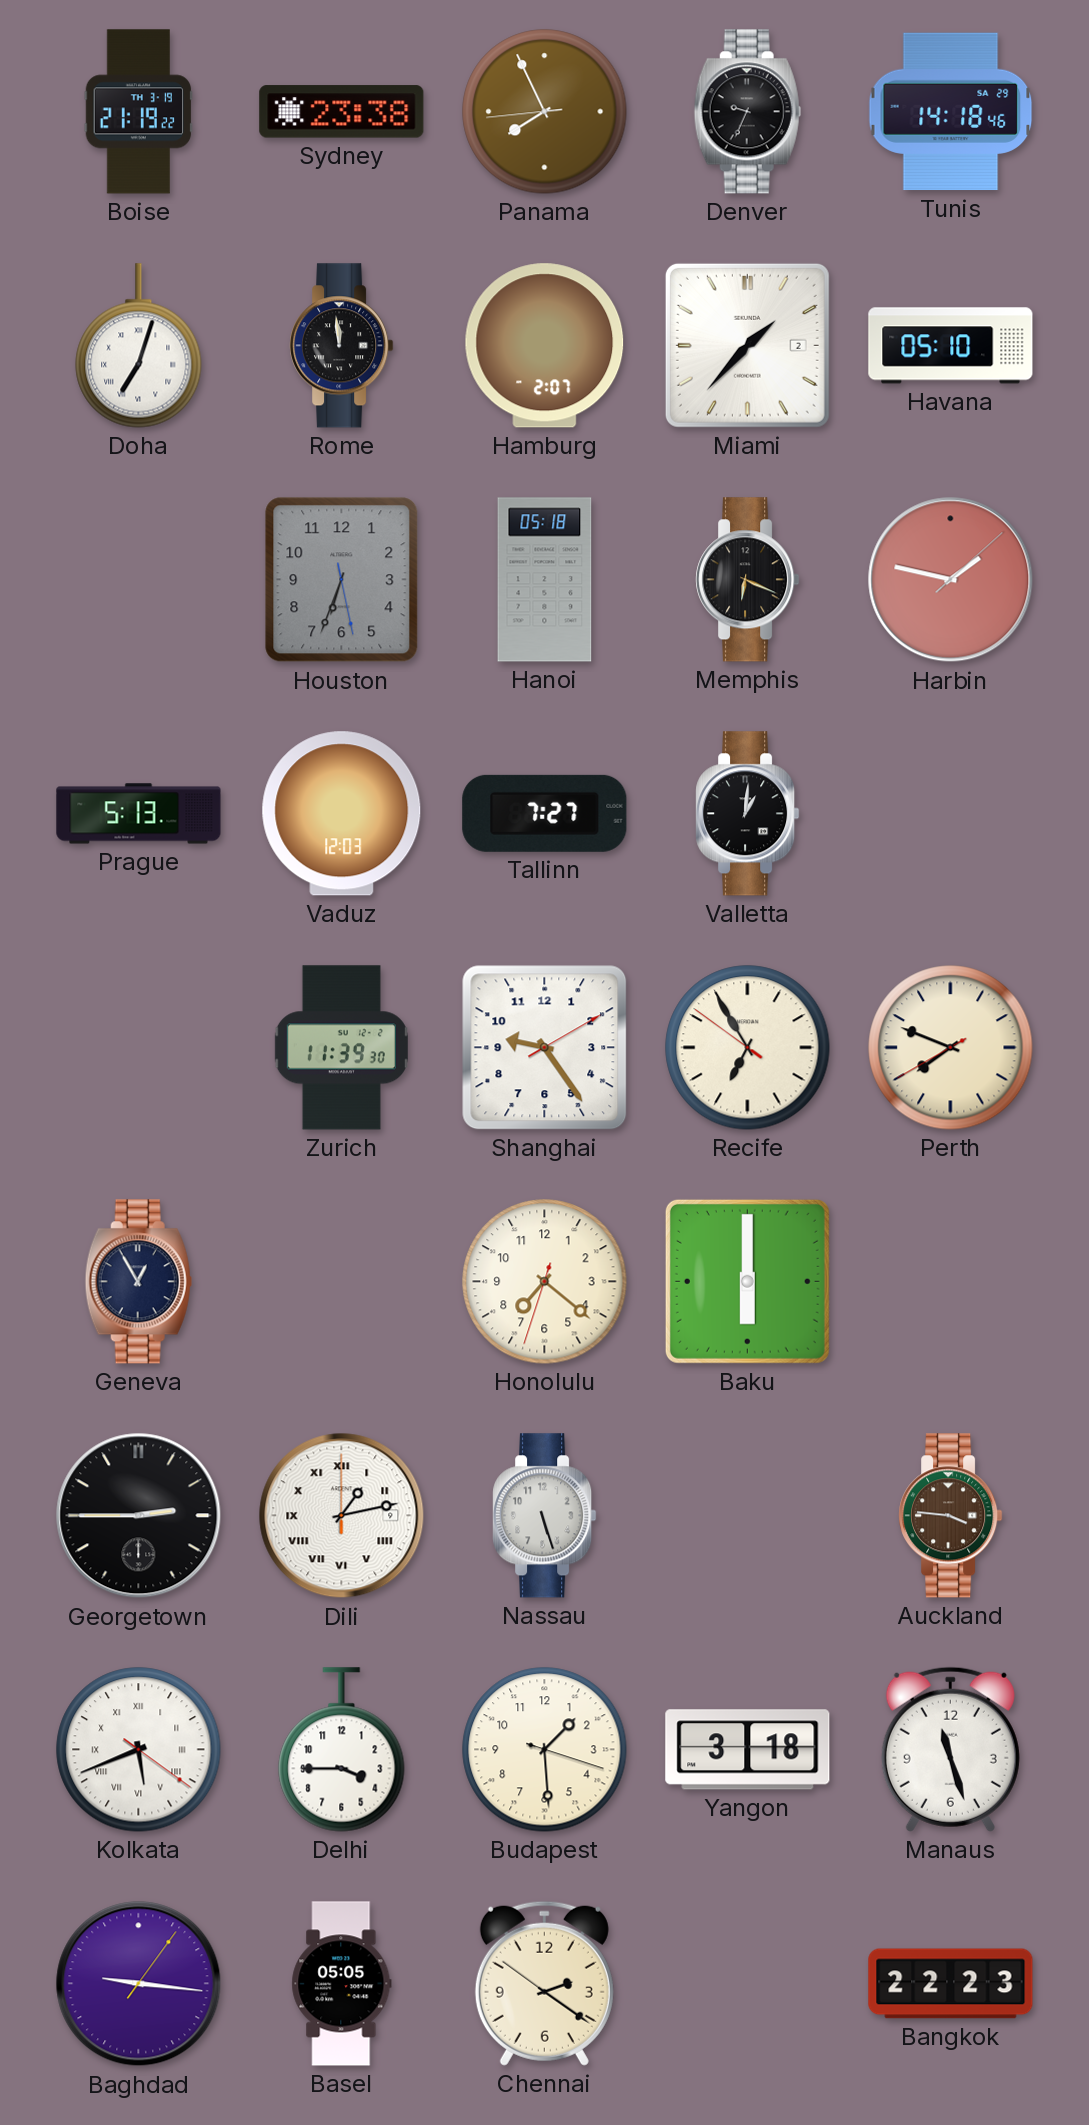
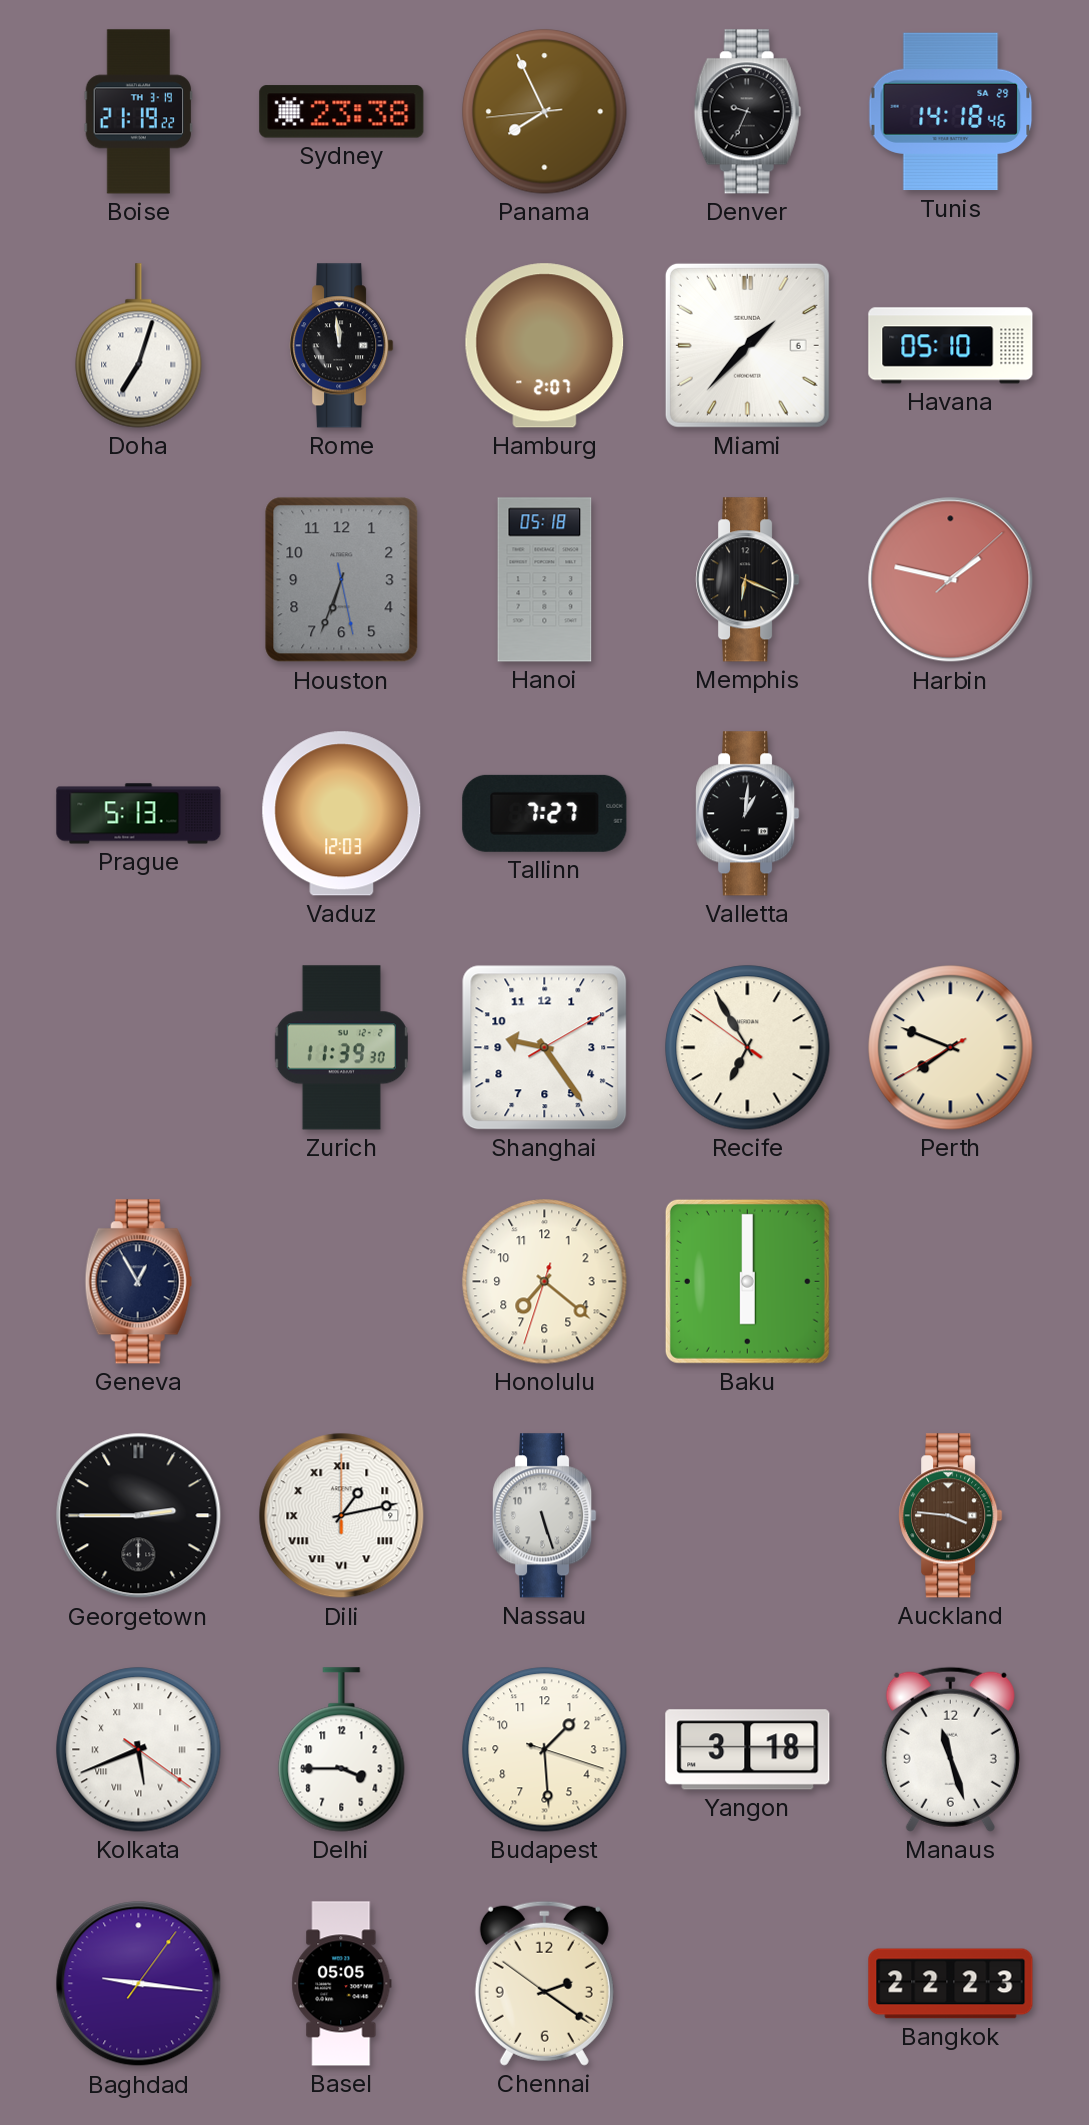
Miami date: 2 -> 6 (747, 345)
